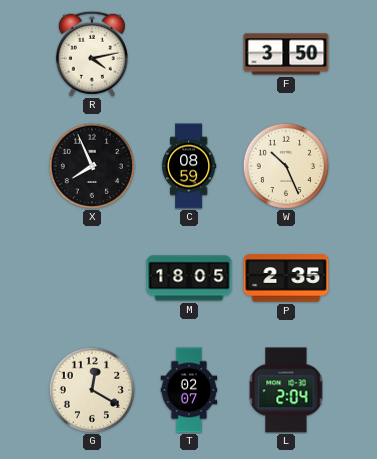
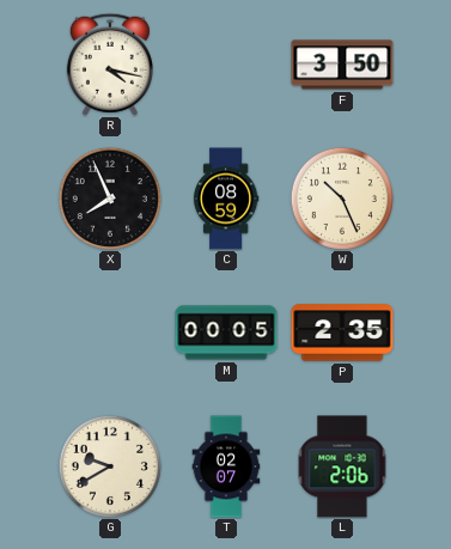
R: 4:13 -> 4:17 (110, 65)
M: 18:05 -> 00:05 (226, 333)
G: 12:20 -> 9:40 (110, 466)
L: 2:04 -> 2:06 (342, 466)
